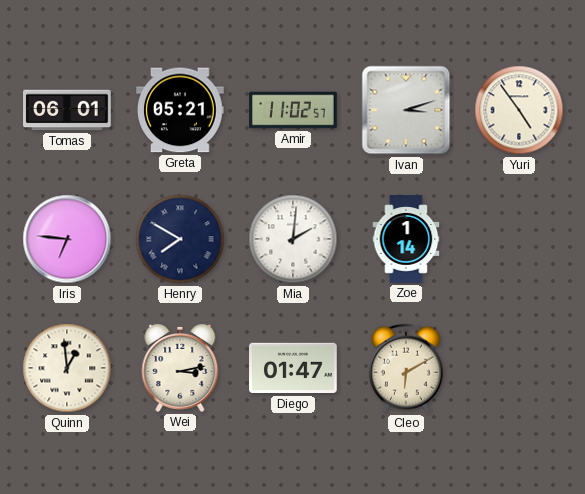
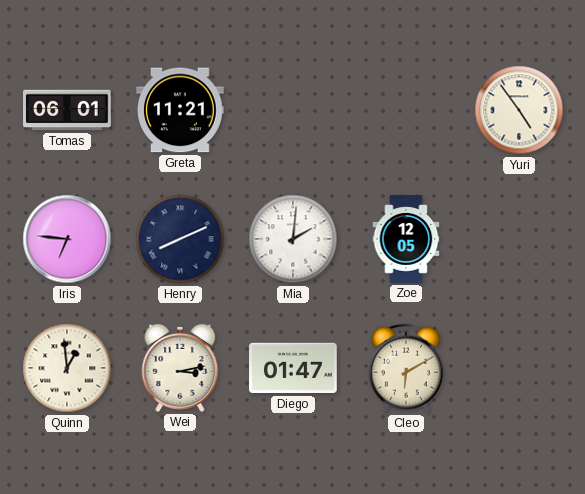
Greta: 05:21 -> 11:21 (180, 110)
Amir: 11:02 -> none (293, 110)
Ivan: 3:12 -> none (406, 110)
Henry: 7:50 -> 8:11 (180, 239)
Zoe: 1:14 -> 12:05 (406, 239)
